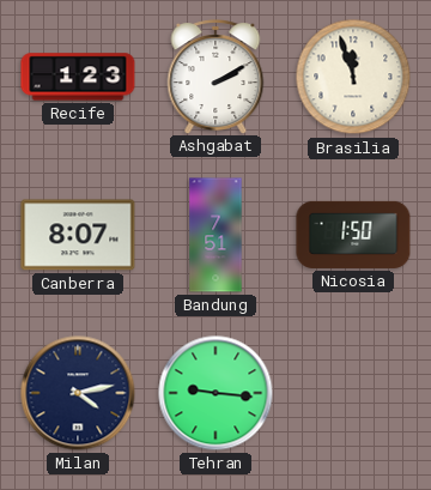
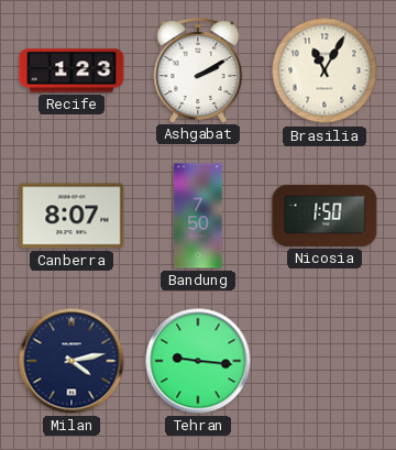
Brasilia: 11:57 -> 11:05 (324, 70)
Bandung: 7:51 -> 7:50 (198, 216)
